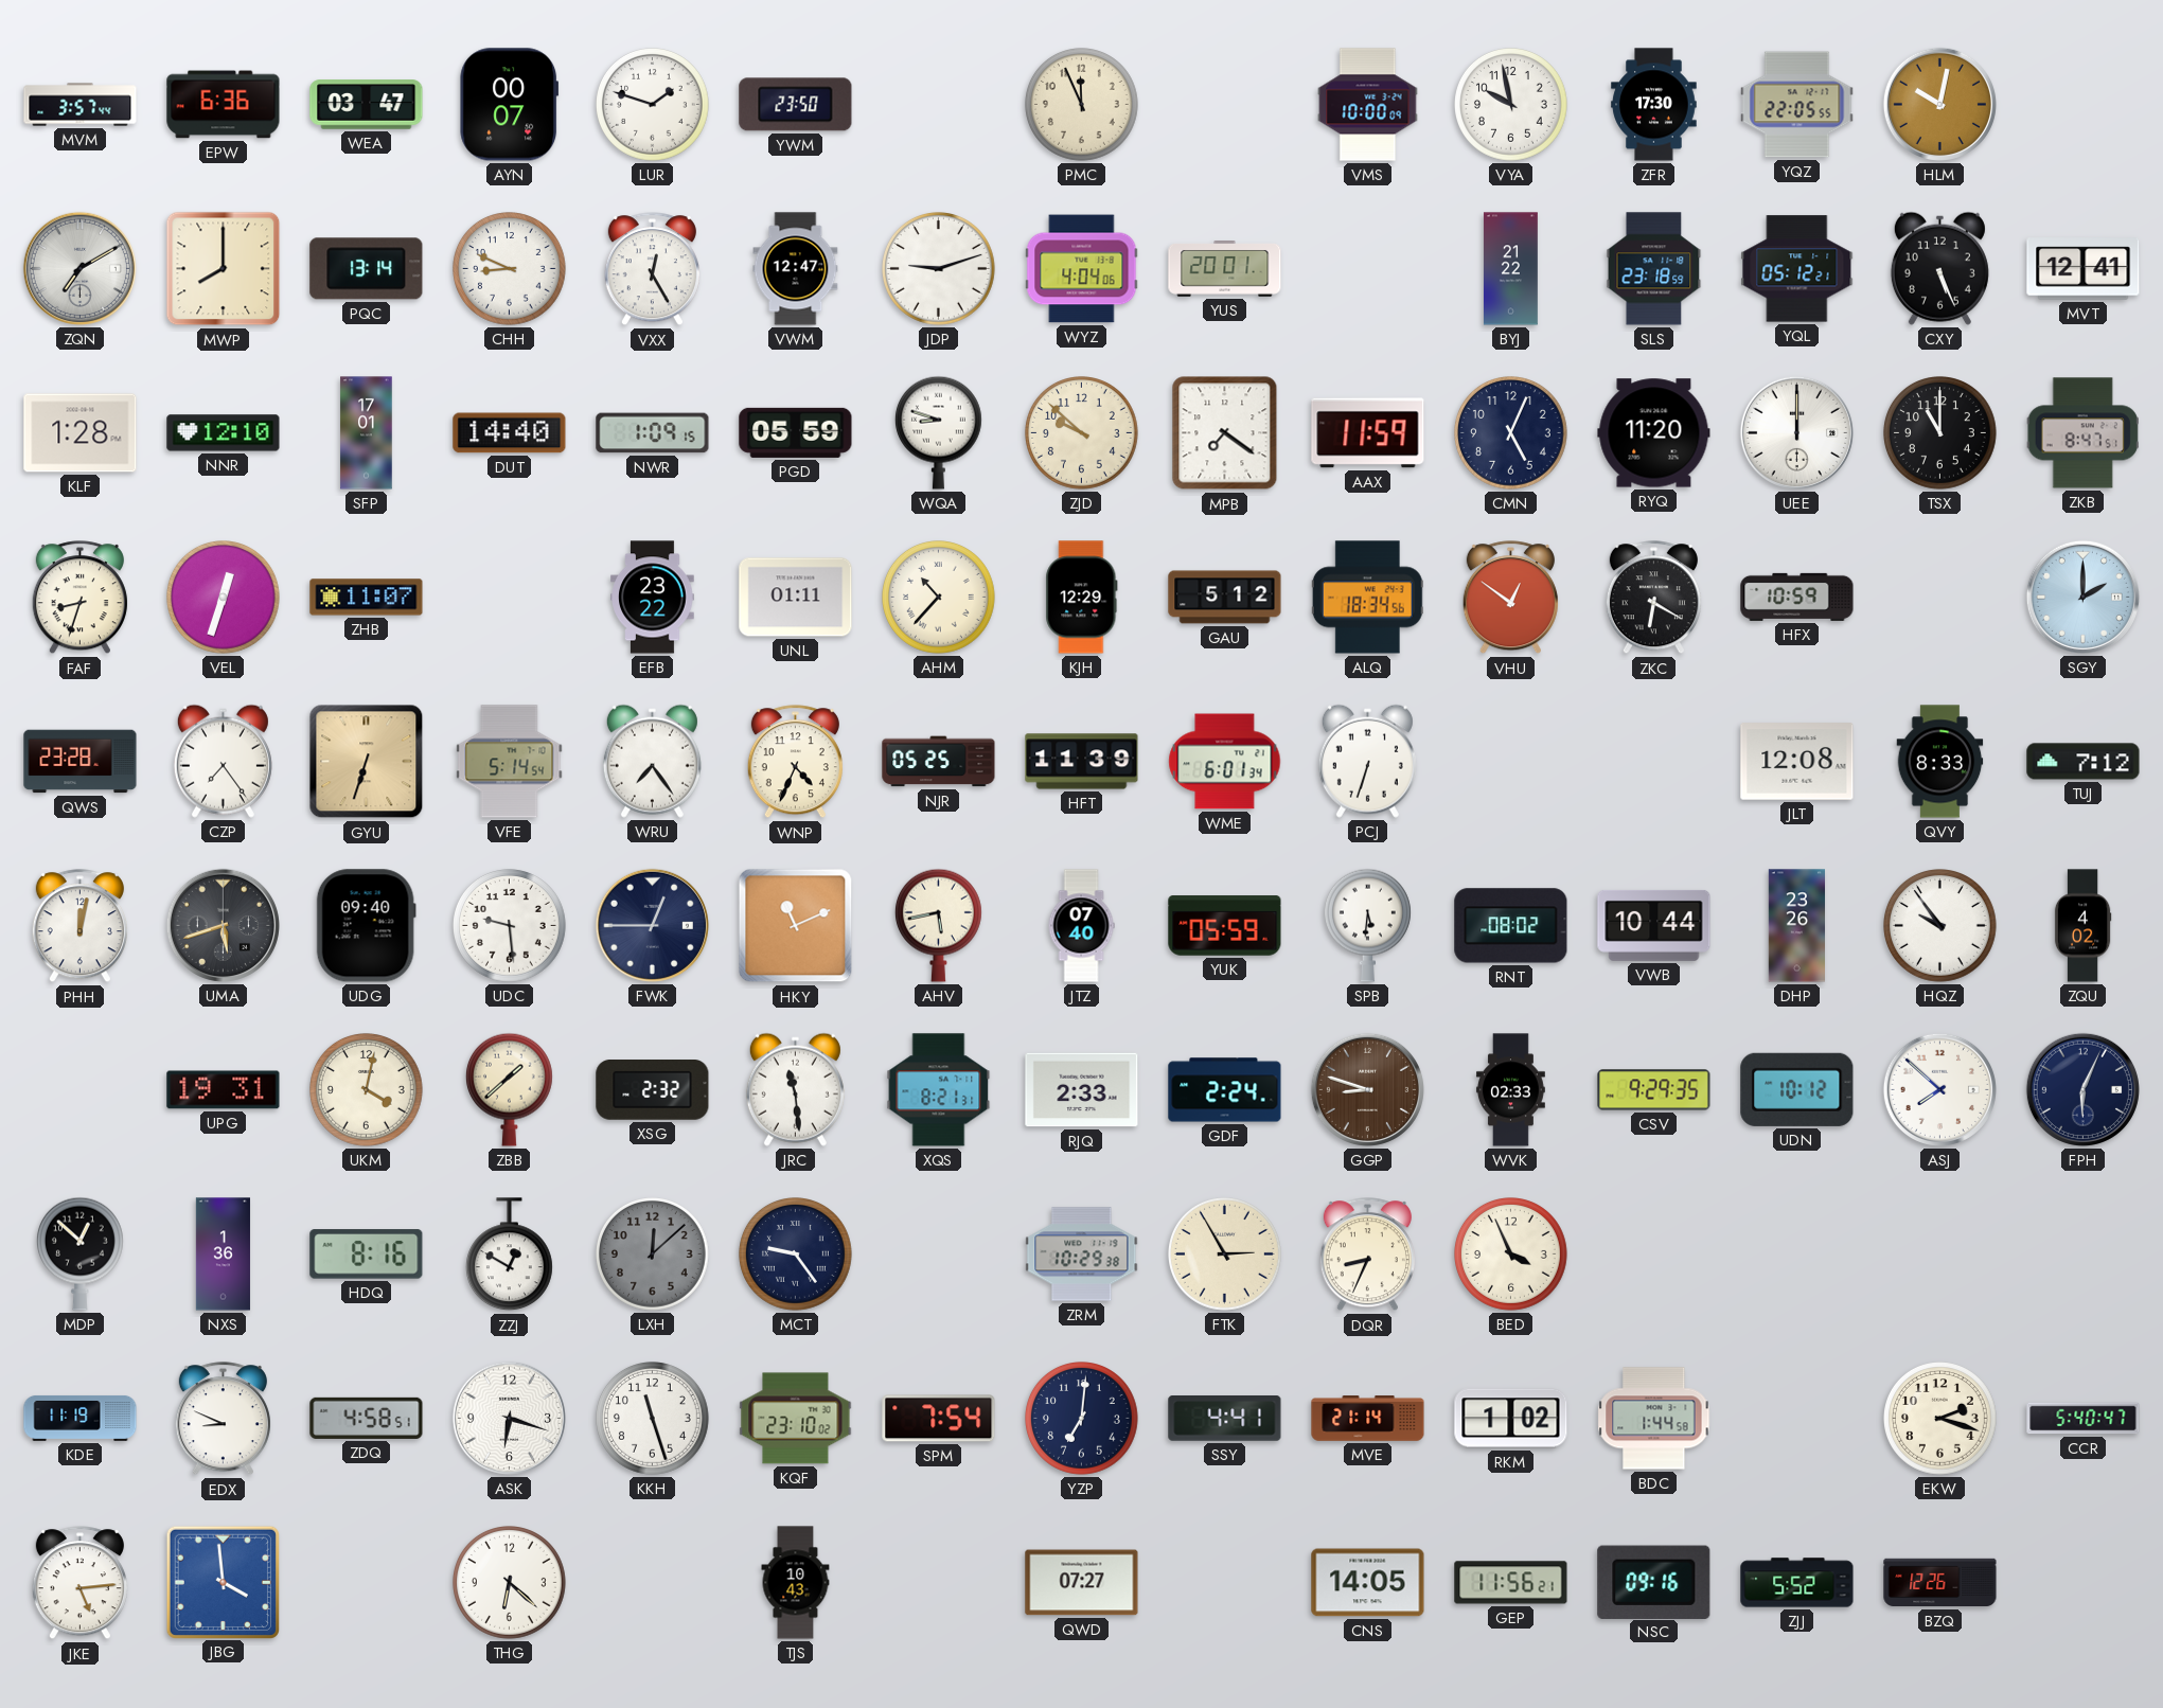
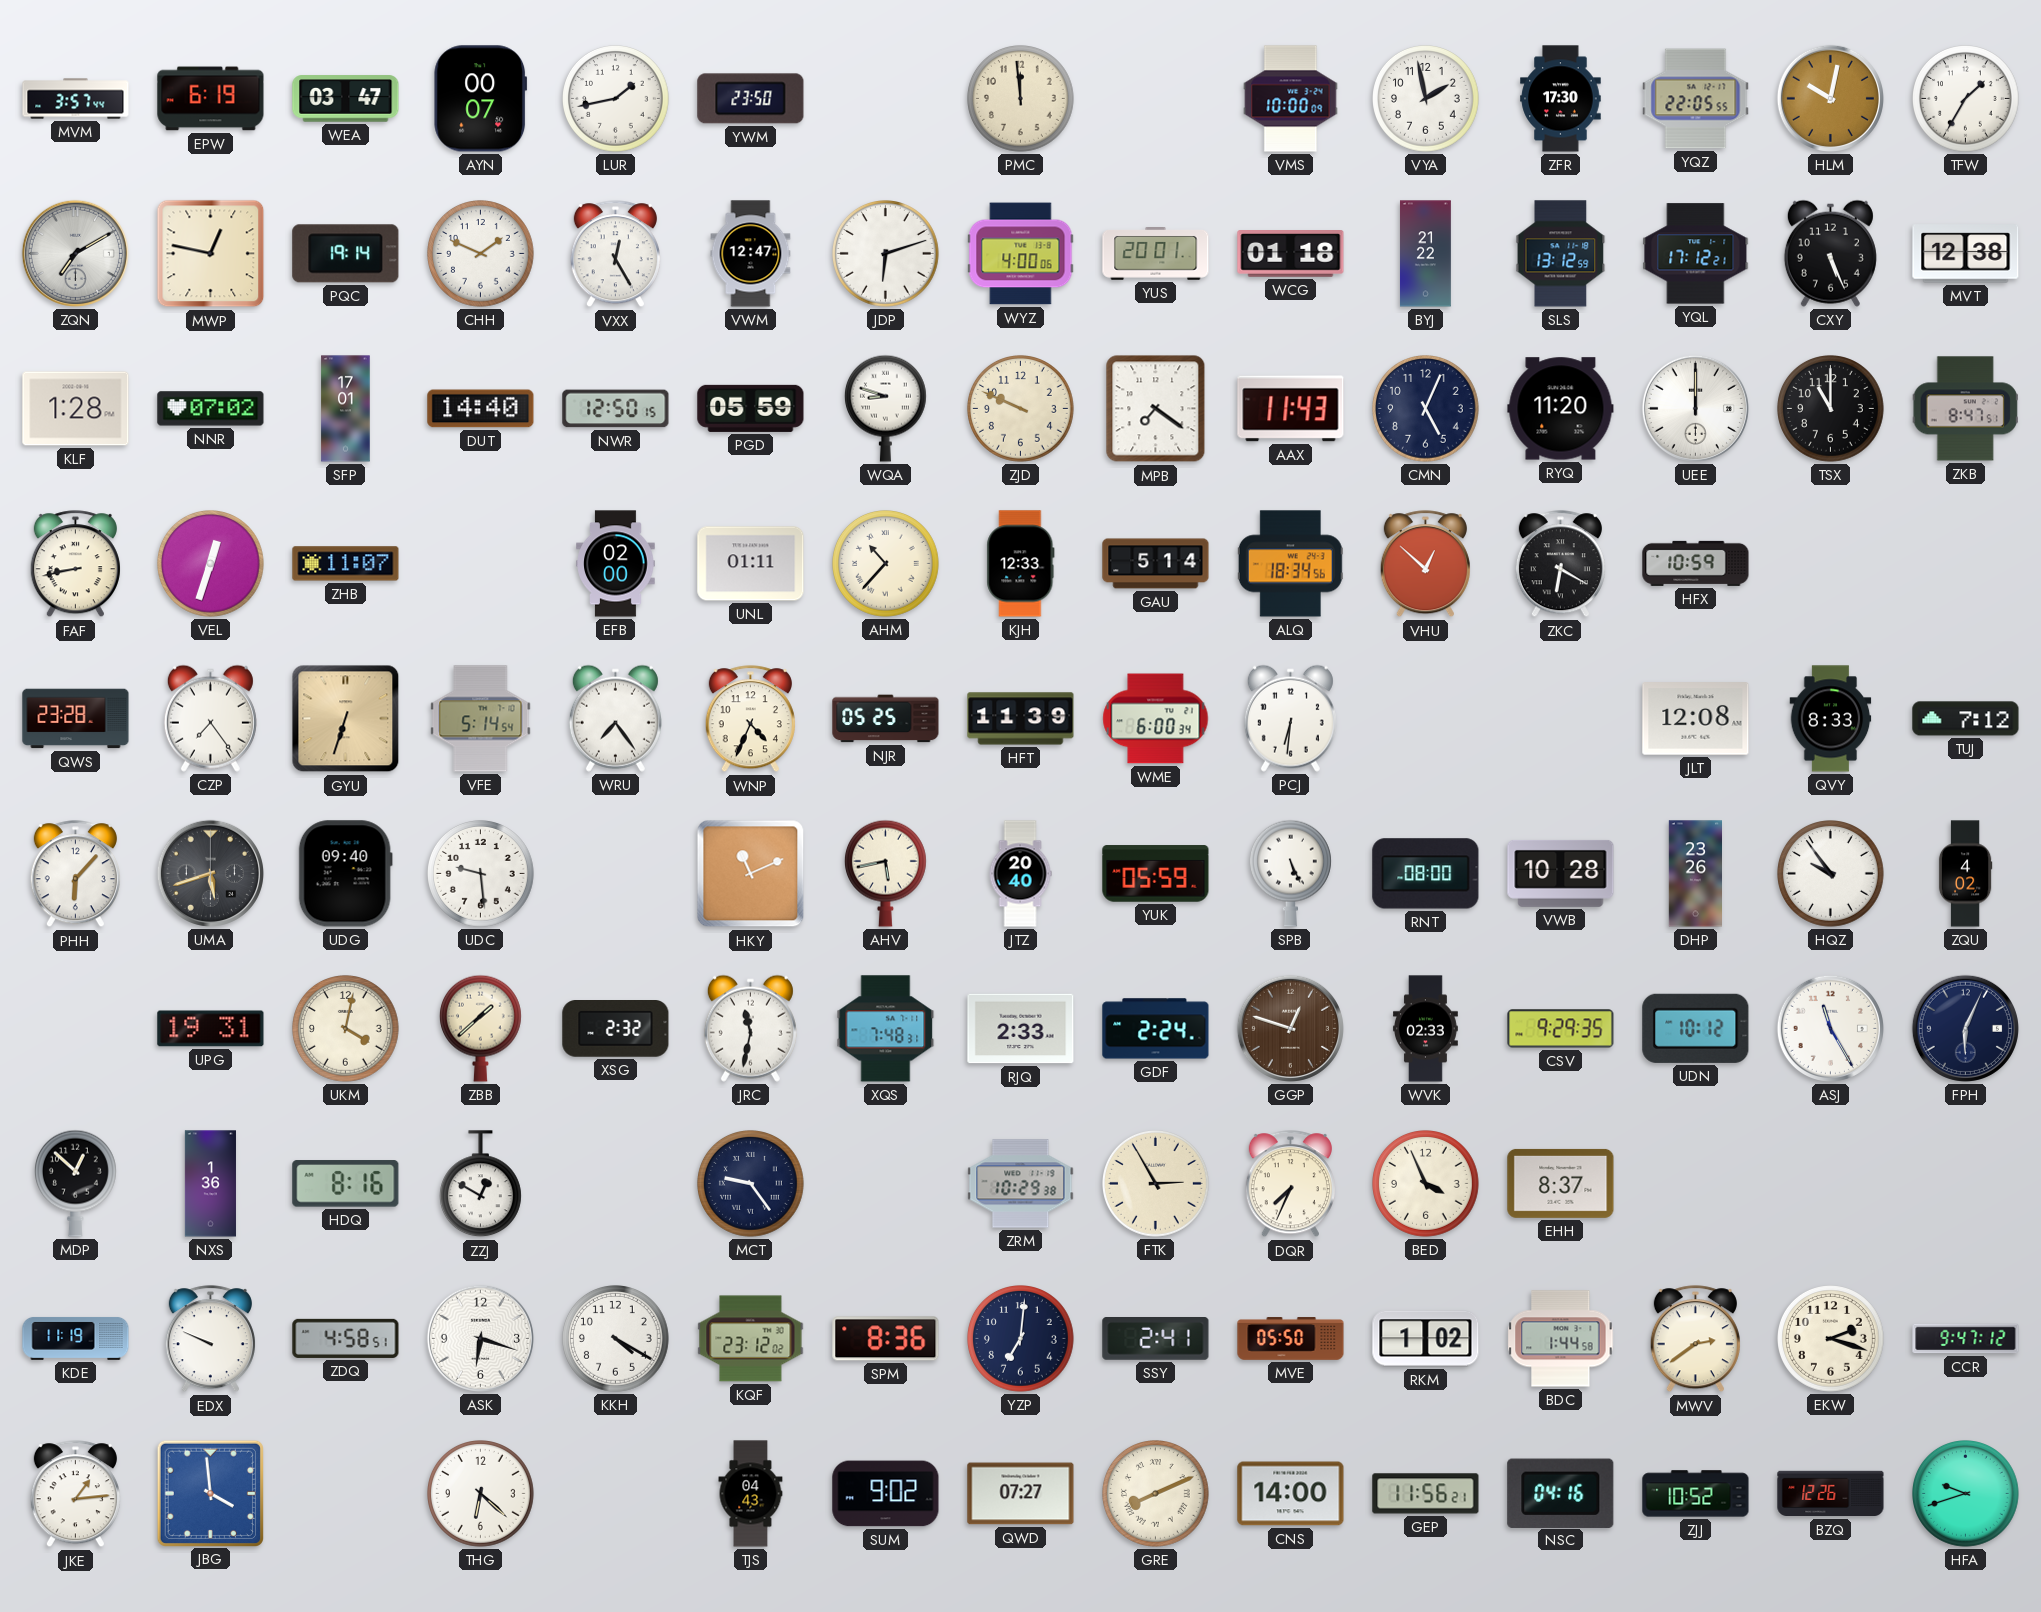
EPW: 6:36 -> 6:19 (211, 99)
LUR: 1:48 -> 1:43 (616, 99)
PMC: 11:56 -> 11:59 (1021, 99)
VYA: 9:58 -> 1:58 (1426, 99)
TFW: none -> 1:35 (1966, 99)
MWP: 8:00 -> 12:47 (211, 254)
PQC: 13:14 -> 19:14 (346, 254)
CHH: 8:49 -> 1:49 (481, 254)
JDP: 9:12 -> 6:12 (886, 254)
WYZ: 4:04 -> 4:00 (1021, 254)
WCG: none -> 01:18 (1291, 254)
SLS: 23:18 -> 13:12 (1561, 254)
YQL: 05:12 -> 17:12 (1696, 254)
MVT: 12:41 -> 12:38 (1966, 254)
NNR: 12:10 -> 07:02 (211, 409)
NWR: 1:09 -> 12:50 (616, 409)
ZJD: 9:52 -> 9:49 (1021, 409)
AAX: 11:59 -> 11:43 (1291, 409)
FAF: 8:33 -> 8:43 (75, 564)
EFB: 23:22 -> 02:00 (616, 564)
KJH: 12:29 -> 12:33 (1021, 564)
GAU: 5:12 -> 5:14 (1156, 564)
VHU: 12:51 -> 12:52 (1425, 564)
SGY: 2:00 -> none (2082, 597)
WME: 6:01 -> 6:00 (1156, 719)
PCJ: 6:33 -> 6:31 (1290, 718)
PHH: 12:02 -> 6:07 (75, 874)
FWK: 12:45 -> none (652, 925)
JTZ: 07:40 -> 20:40 (1020, 874)
SPB: 5:31 -> 5:26 (1290, 873)
RNT: 08:02 -> 08:00 (1426, 874)
VWB: 10:44 -> 10:28 (1561, 873)
JRC: 11:29 -> 11:32 (750, 1028)
XQS: 8:21 -> 7:48 (886, 1029)
GGP: 8:48 -> 12:48 (1290, 1028)
ASJ: 7:52 -> 11:25 (1830, 1028)
LXH: 12:08 -> none (653, 1255)
DQR: 8:34 -> 7:34 (1290, 1184)
EHH: none -> 8:37 (1561, 1183)
EDX: 8:49 -> 9:49 (210, 1339)
KKH: 11:27 -> 4:20 (616, 1339)
KQF: 23:10 -> 23:12 (751, 1339)
SPM: 7:54 -> 8:36 (886, 1339)
SSY: 4:41 -> 2:41 (1156, 1339)
MVE: 21:14 -> 05:50 (1291, 1339)
MWV: none -> 2:39 (1695, 1339)
CCR: 5:40 -> 9:47 (1966, 1339)
JKE: 5:14 -> 1:14 (75, 1494)
TJS: 10:43 -> 04:43 (751, 1494)
SUM: none -> 9:02 (886, 1494)
GRE: none -> 8:11 (1156, 1494)
CNS: 14:05 -> 14:00 (1291, 1494)
NSC: 09:16 -> 04:16 (1561, 1493)
ZJJ: 5:52 -> 10:52 (1696, 1494)
HFA: none -> 9:42 (1966, 1494)
